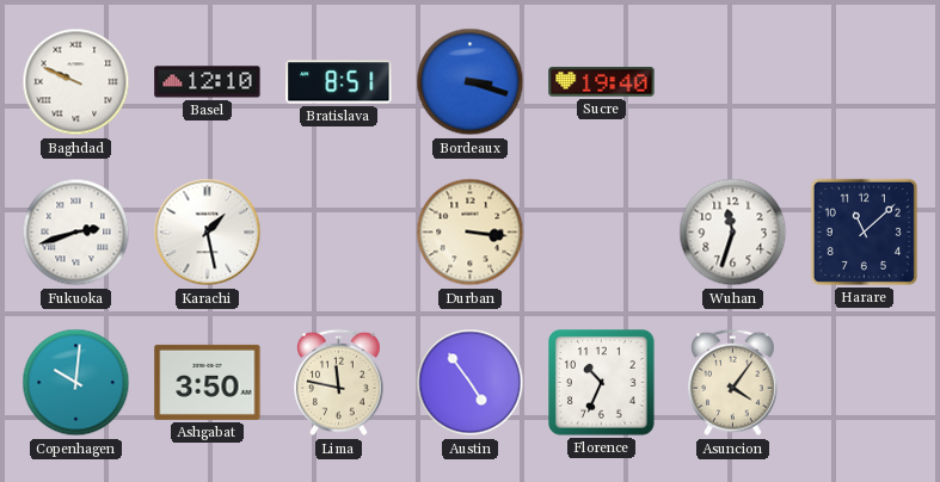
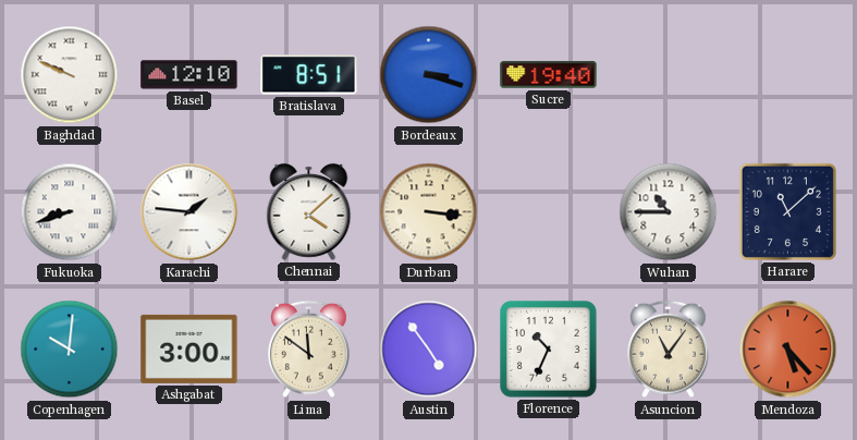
Fukuoka: 2:42 -> 8:42 (70, 212)
Karachi: 1:28 -> 1:46 (189, 212)
Chennai: none -> 4:08 (309, 211)
Wuhan: 11:33 -> 10:45 (669, 212)
Ashgabat: 3:50 -> 3:00 (189, 349)
Lima: 11:47 -> 11:51 (309, 350)
Asuncion: 4:06 -> 11:06 (669, 350)
Mendoza: none -> 5:23 (788, 350)
